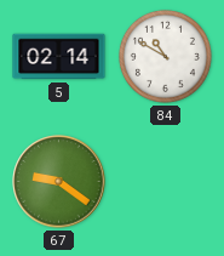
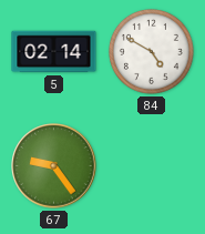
84: 10:50 -> 4:50 (151, 51)
67: 9:21 -> 9:24 (54, 166)
